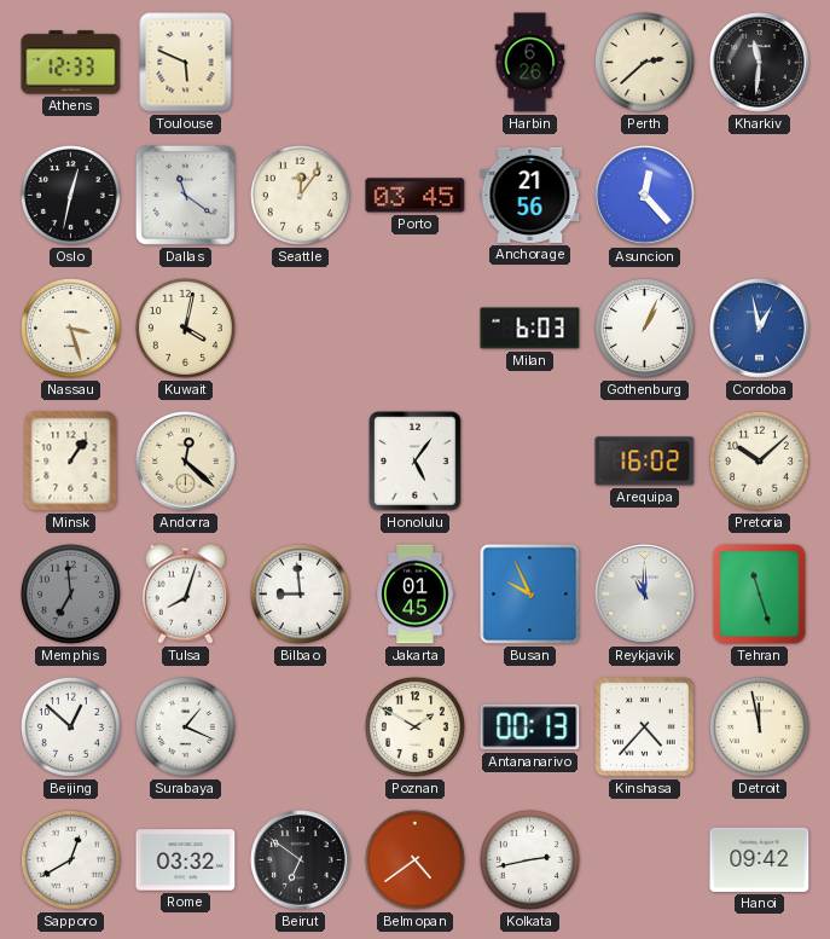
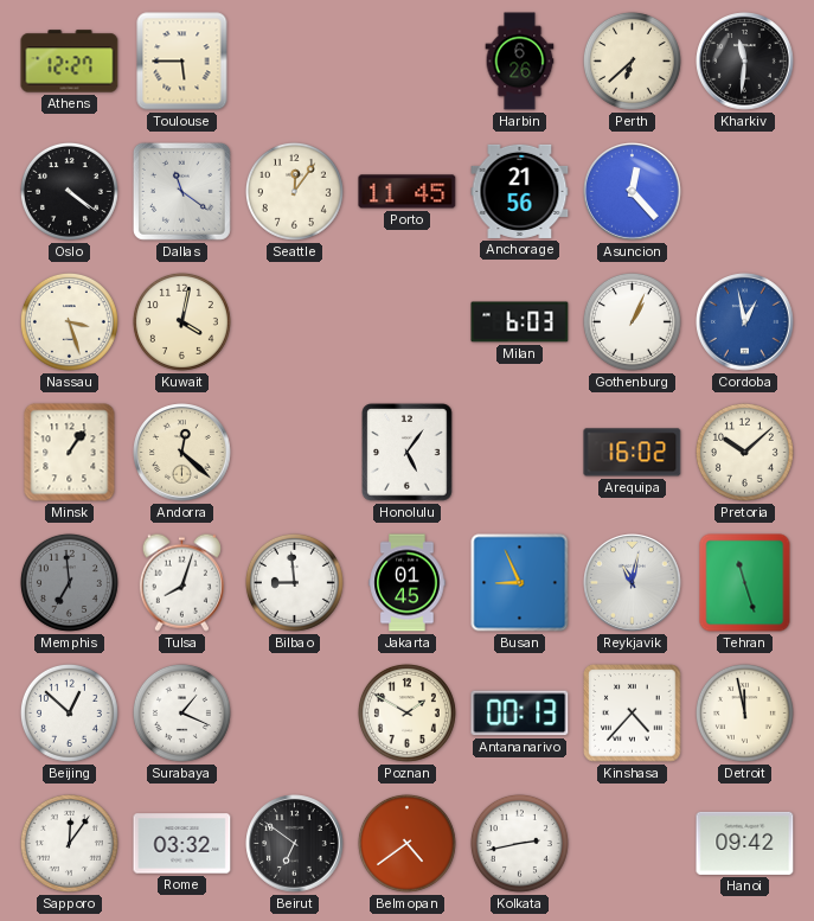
Athens: 12:33 -> 12:27 (70, 62)
Toulouse: 5:49 -> 5:45 (182, 62)
Perth: 2:38 -> 6:38 (632, 60)
Oslo: 12:32 -> 4:21 (69, 191)
Porto: 03:45 -> 11:45 (408, 192)
Busan: 9:56 -> 8:56 (520, 583)
Reykjavik: 11:00 -> 11:02 (633, 583)
Sapporo: 12:40 -> 12:06 (69, 843)
